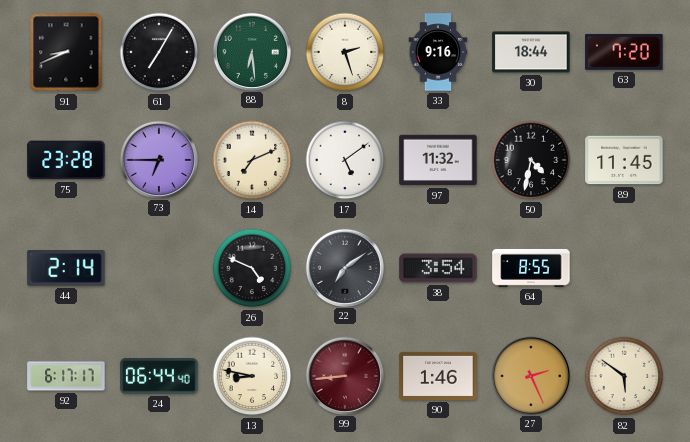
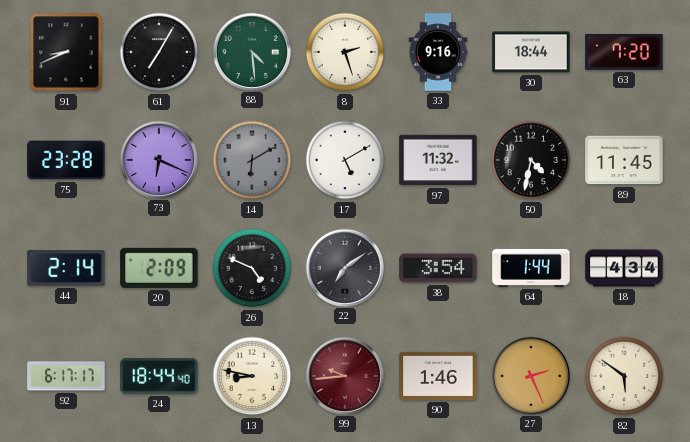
88: 6:29 -> 4:29 (251, 51)
73: 6:45 -> 6:19 (158, 159)
14: 7:11 -> 6:10 (252, 160)
14 dial: cream -> grey (252, 160)
17: 5:09 -> 5:10 (345, 160)
20: none -> 2:09 (159, 268)
64: 8:55 -> 1:44 (531, 268)
18: none -> 4:34 (624, 268)
24: 06:44 -> 18:44 (159, 376)
99: 8:44 -> 9:44 (344, 375)
